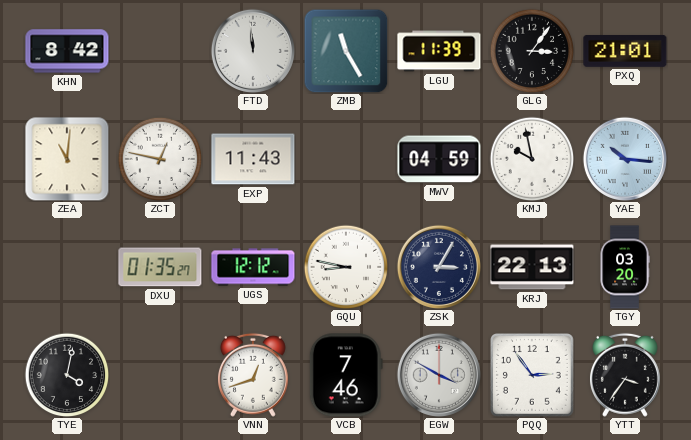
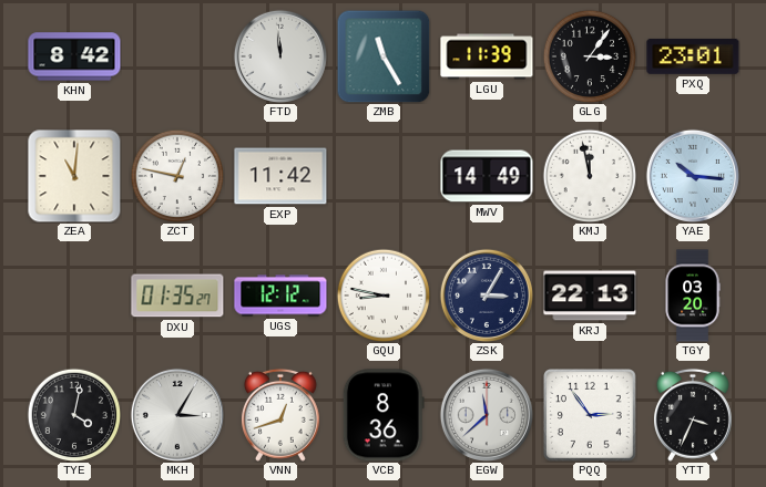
PXQ: 21:01 -> 23:01 (693, 56)
EXP: 11:43 -> 11:42 (280, 176)
MWV: 04:59 -> 14:49 (487, 176)
KMJ: 9:58 -> 11:58 (590, 176)
MKH: none -> 3:05 (177, 415)
VCB: 7:46 -> 8:36 (384, 415)
EGW: 3:50 -> 11:38 (487, 415)
YTT: 3:36 -> 3:34 (693, 415)
